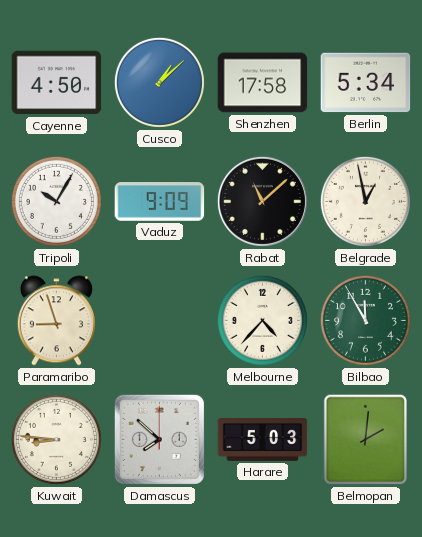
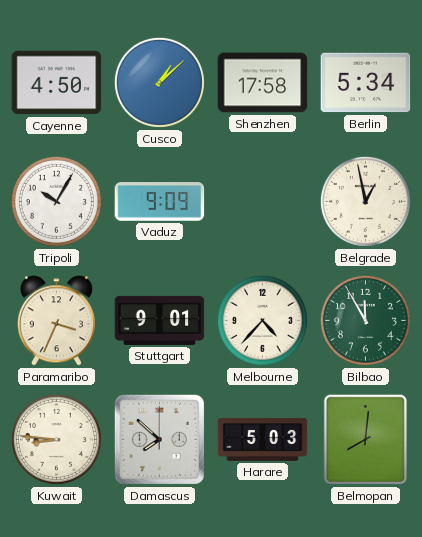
Rabat: 11:08 -> none (262, 201)
Paramaribo: 8:57 -> 3:34 (56, 321)
Stuttgart: none -> 9:01 (160, 320)
Belmopan: 2:01 -> 8:01 (365, 440)
